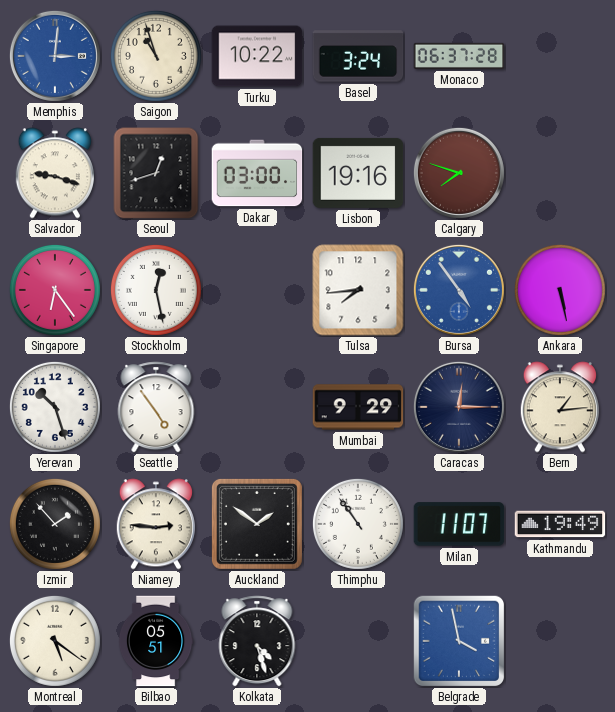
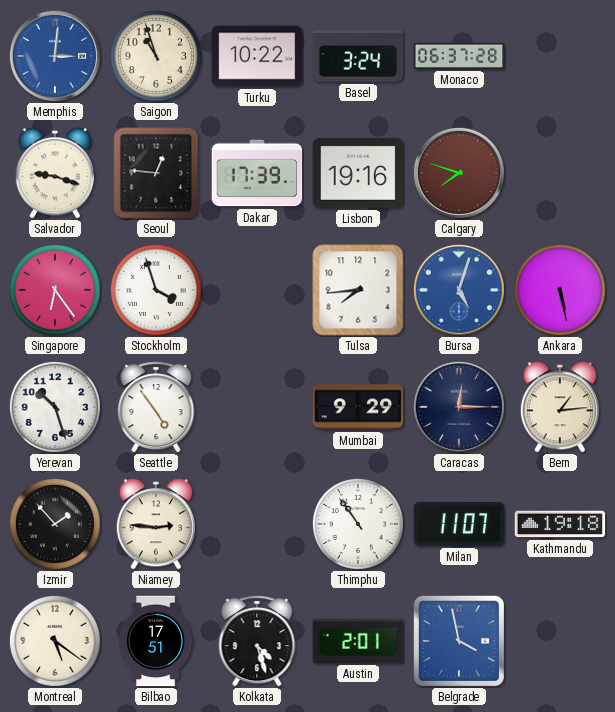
Seoul: 12:42 -> 12:46 (156, 173)
Dakar: 03:00 -> 17:39 (257, 173)
Stockholm: 12:28 -> 3:57 (156, 290)
Bursa: 4:54 -> 5:03 (459, 290)
Auckland: 1:51 -> none (257, 524)
Kathmandu: 19:49 -> 19:18 (560, 524)
Bilbao: 05:51 -> 17:51 (156, 641)
Austin: none -> 2:01 (358, 641)
